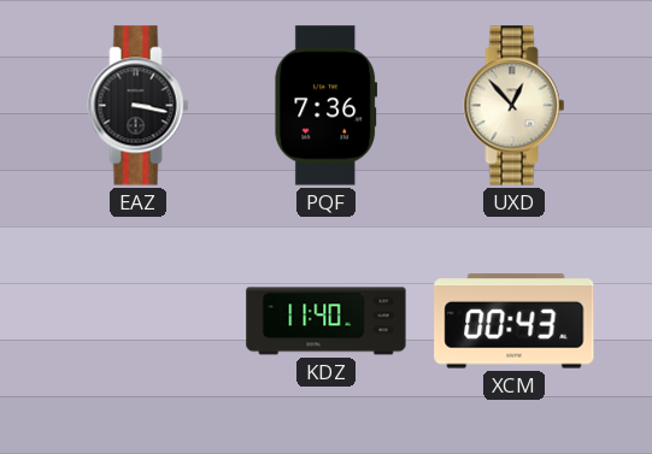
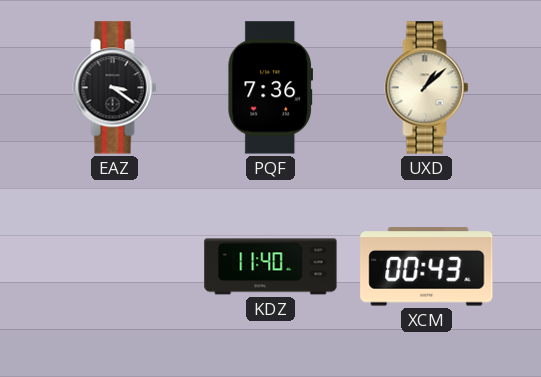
EAZ: 3:17 -> 3:21 (115, 88)
UXD: 12:53 -> 1:08 (427, 88)
